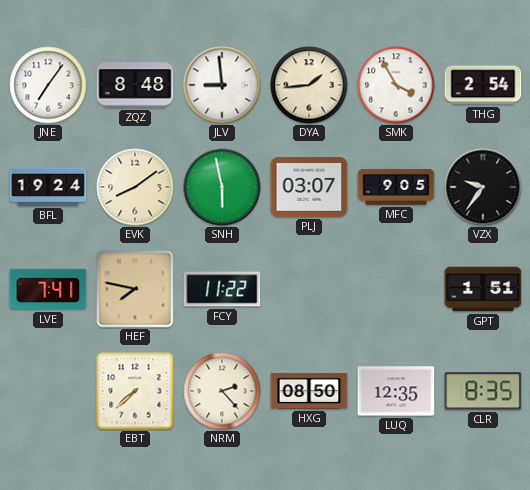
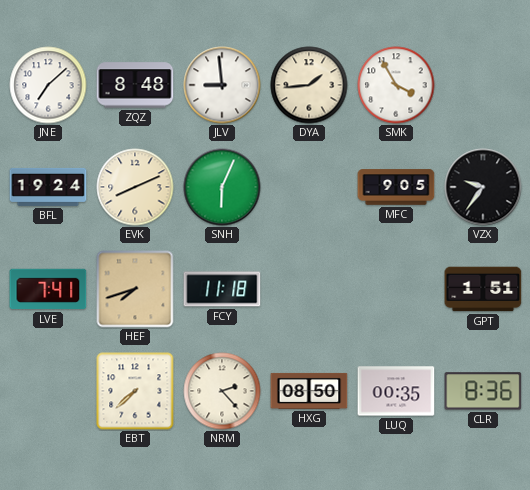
JNE: 7:06 -> 7:08 (48, 85)
THG: 2:54 -> none (483, 85)
EVK: 8:09 -> 8:11 (135, 187)
SNH: 5:58 -> 6:04 (222, 187)
PLJ: 03:07 -> none (309, 187)
HEF: 7:47 -> 7:42 (135, 289)
FCY: 11:22 -> 11:18 (222, 289)
LUQ: 12:35 -> 00:35 (396, 391)
CLR: 8:35 -> 8:36 (483, 391)
